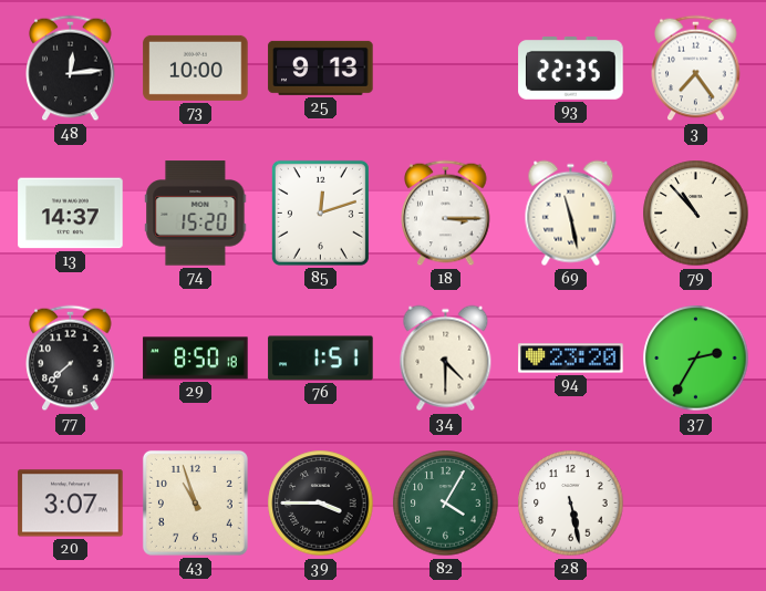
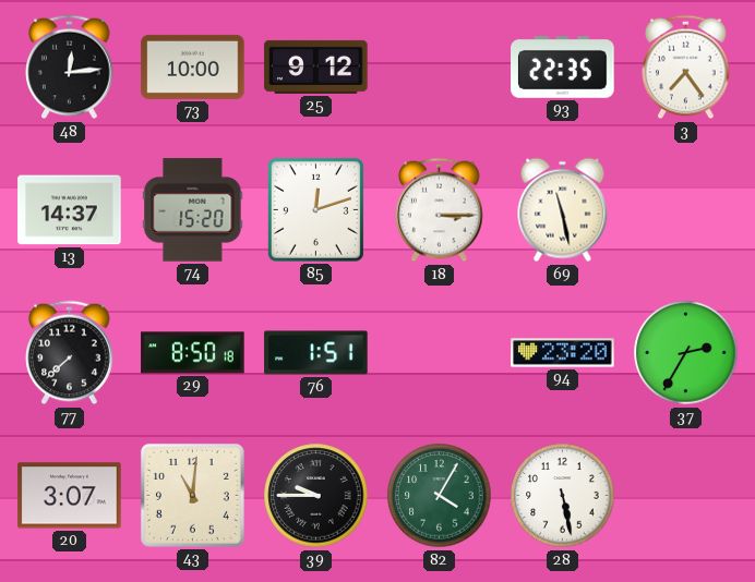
25: 9:13 -> 9:12 (316, 66)
79: 10:53 -> none (696, 214)
34: 4:30 -> none (446, 359)
43: 10:57 -> 11:01 (192, 495)
39: 3:45 -> 9:45 (316, 496)
